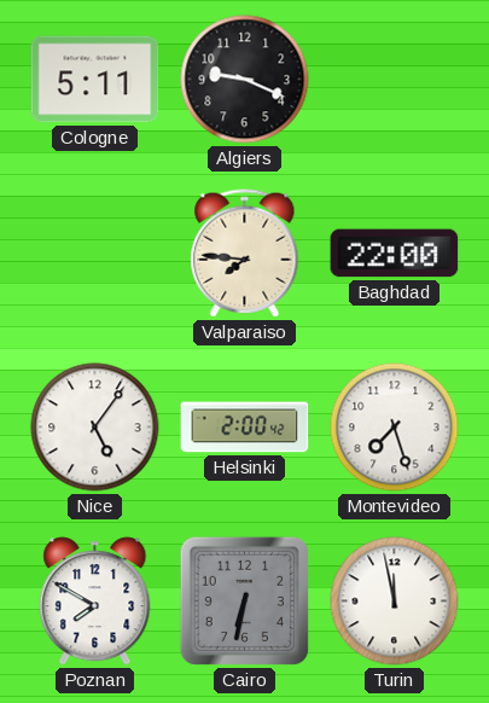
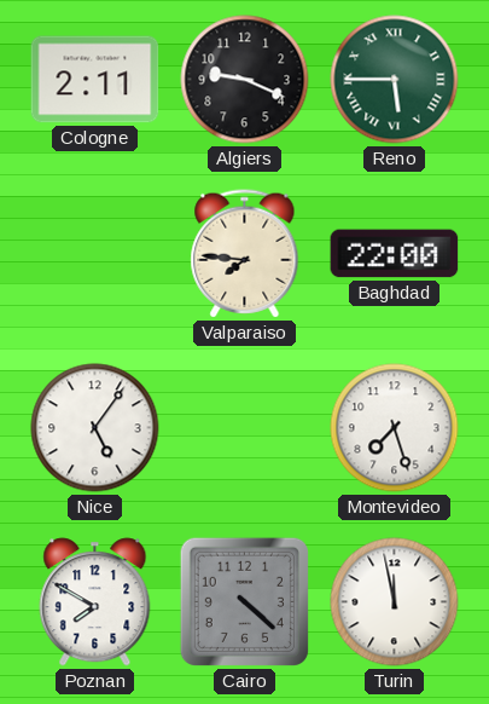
Cologne: 5:11 -> 2:11 (95, 80)
Reno: none -> 5:45 (395, 80)
Helsinki: 2:00 -> none (245, 428)
Cairo: 6:32 -> 4:22 (244, 601)
